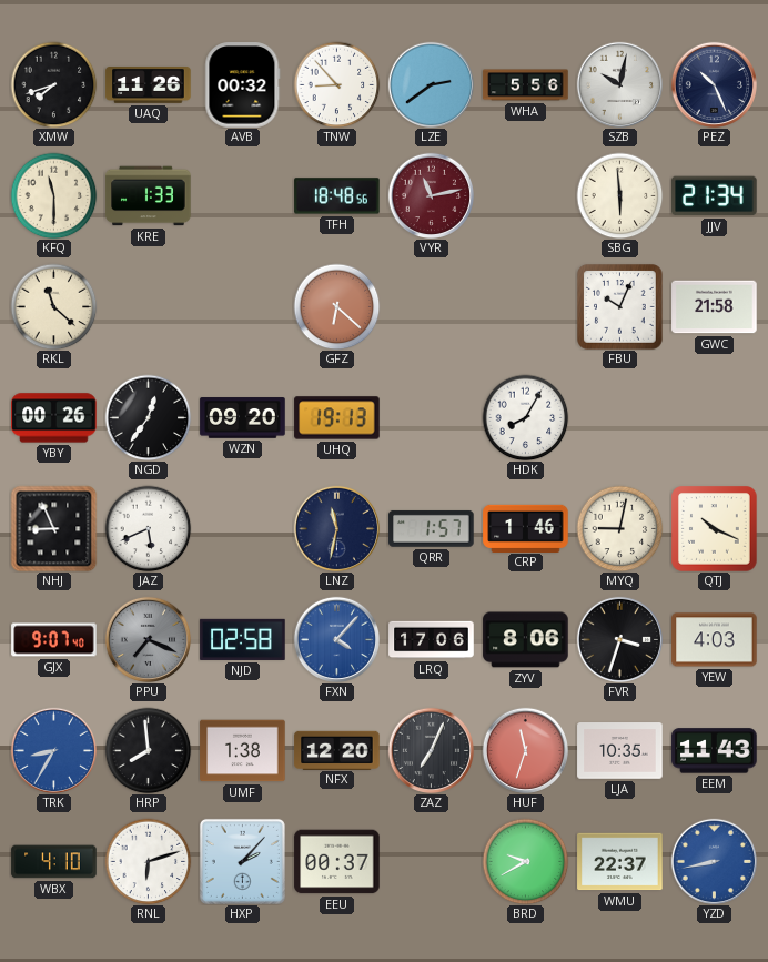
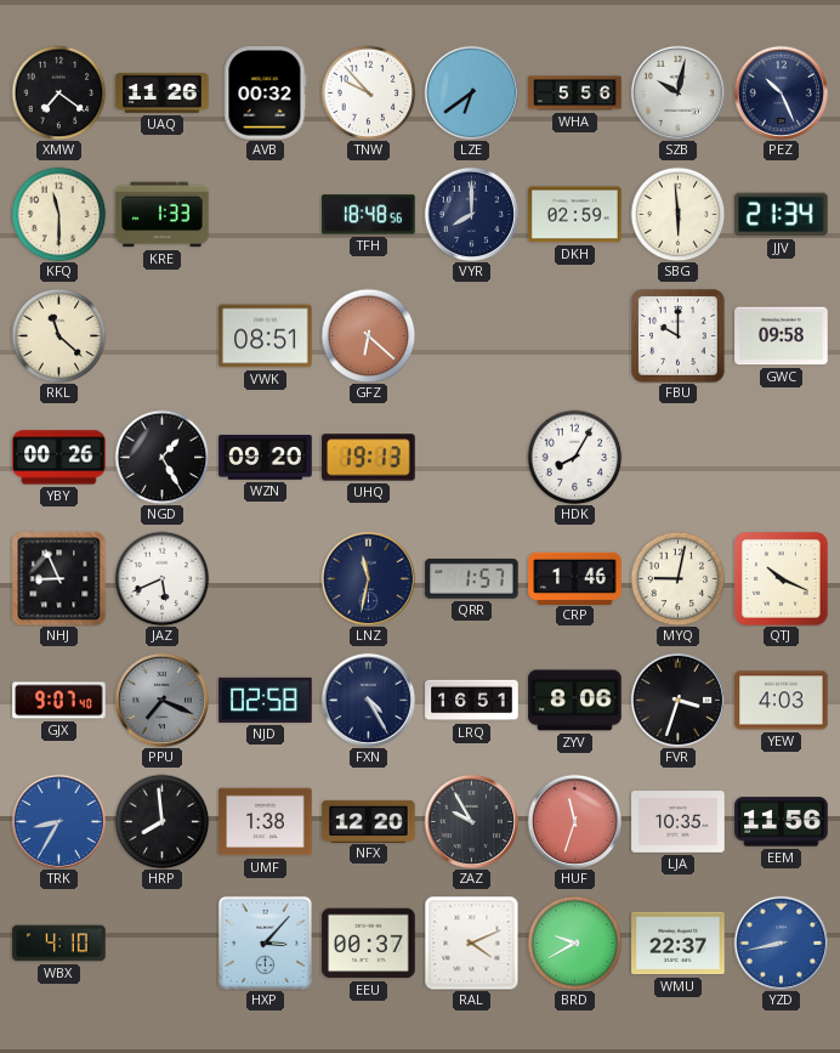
XMW: 7:42 -> 7:21 (58, 92)
TNW: 8:53 -> 9:53 (368, 92)
LZE: 2:39 -> 6:39 (471, 92)
VYR: 11:13 -> 8:00 (471, 214)
VYR dial: burgundy -> navy (471, 214)
DKH: none -> 02:59 (575, 215)
VWK: none -> 08:51 (266, 336)
FBU: 10:04 -> 10:00 (679, 336)
GWC: 21:58 -> 09:58 (782, 336)
NGD: 12:36 -> 1:25 (161, 457)
FXN: 4:07 -> 4:25 (368, 700)
FXN dial: blue -> navy (368, 700)
LRQ: 17:06 -> 16:51 (472, 701)
ZAZ: 7:04 -> 9:55 (471, 821)
EEM: 11:43 -> 11:56 (782, 822)
RNL: 6:12 -> none (148, 861)
HXP: 2:07 -> 3:07 (265, 942)
RAL: none -> 4:11 (471, 942)
